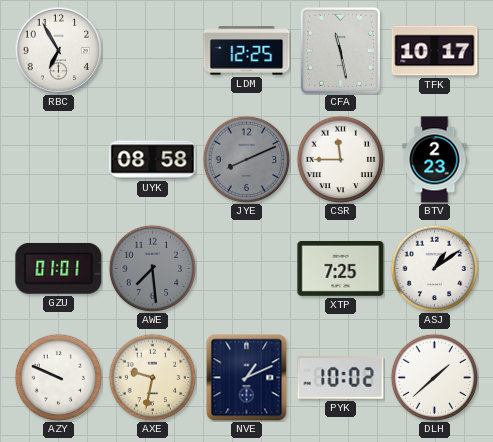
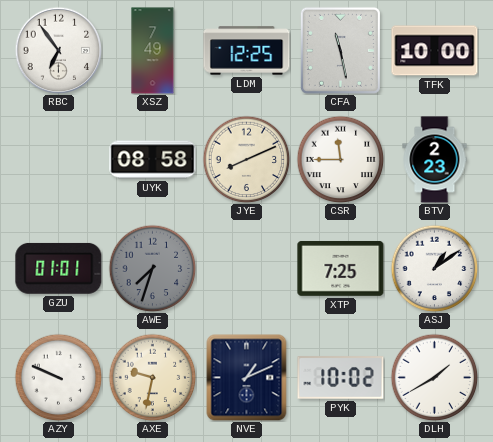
RBC: 6:55 -> 6:54 (58, 50)
XSZ: none -> 7:49 (153, 51)
TFK: 10:17 -> 10:00 (435, 51)
JYE dial: grey -> cream (246, 159)
AWE: 7:29 -> 7:33 (152, 268)
DLH: 1:38 -> 1:40 (434, 377)
